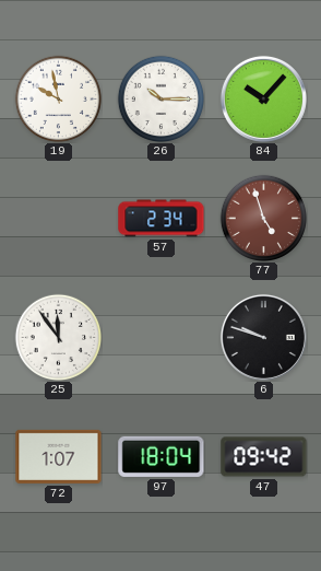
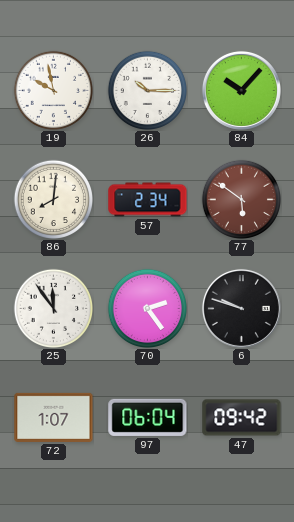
86: none -> 8:01 (53, 199)
77: 4:57 -> 5:51 (241, 199)
70: none -> 2:24 (147, 308)
97: 18:04 -> 06:04 (148, 417)
